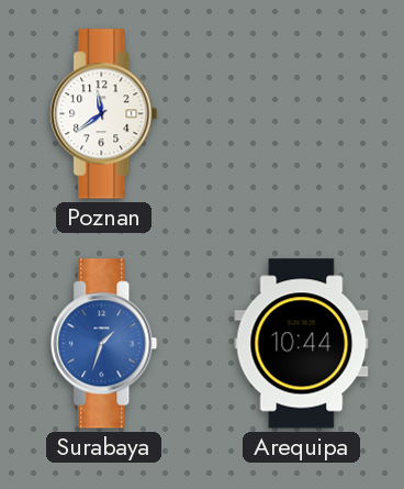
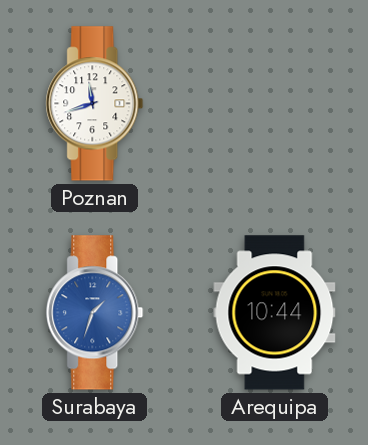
Poznan: 11:39 -> 11:42 (95, 104)
